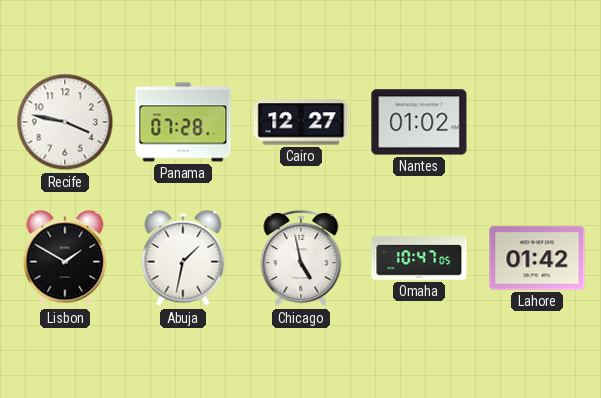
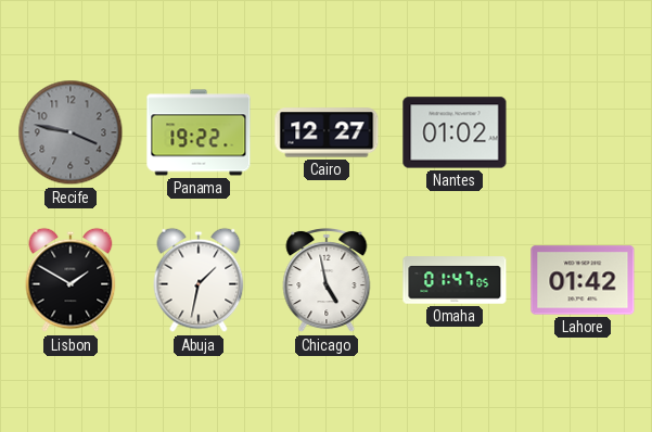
Recife dial: white -> grey (71, 132)
Panama: 07:28 -> 19:22 (199, 132)
Omaha: 10:47 -> 01:47 (455, 280)
